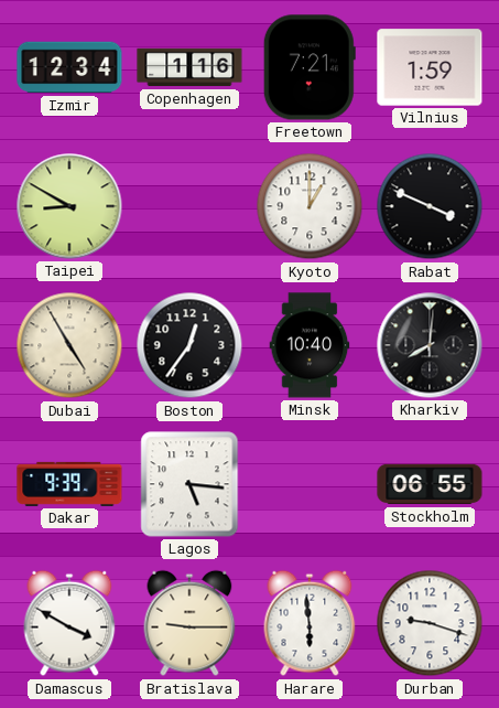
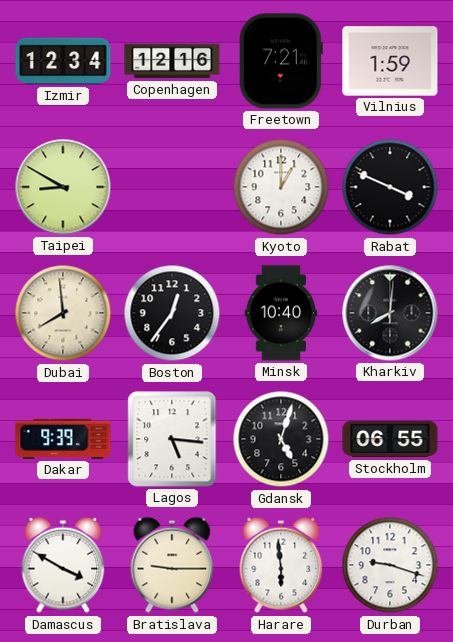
Copenhagen: 1:16 -> 12:16 (172, 61)
Dubai: 4:55 -> 7:59 (63, 313)
Gdansk: none -> 5:03 (281, 439)
